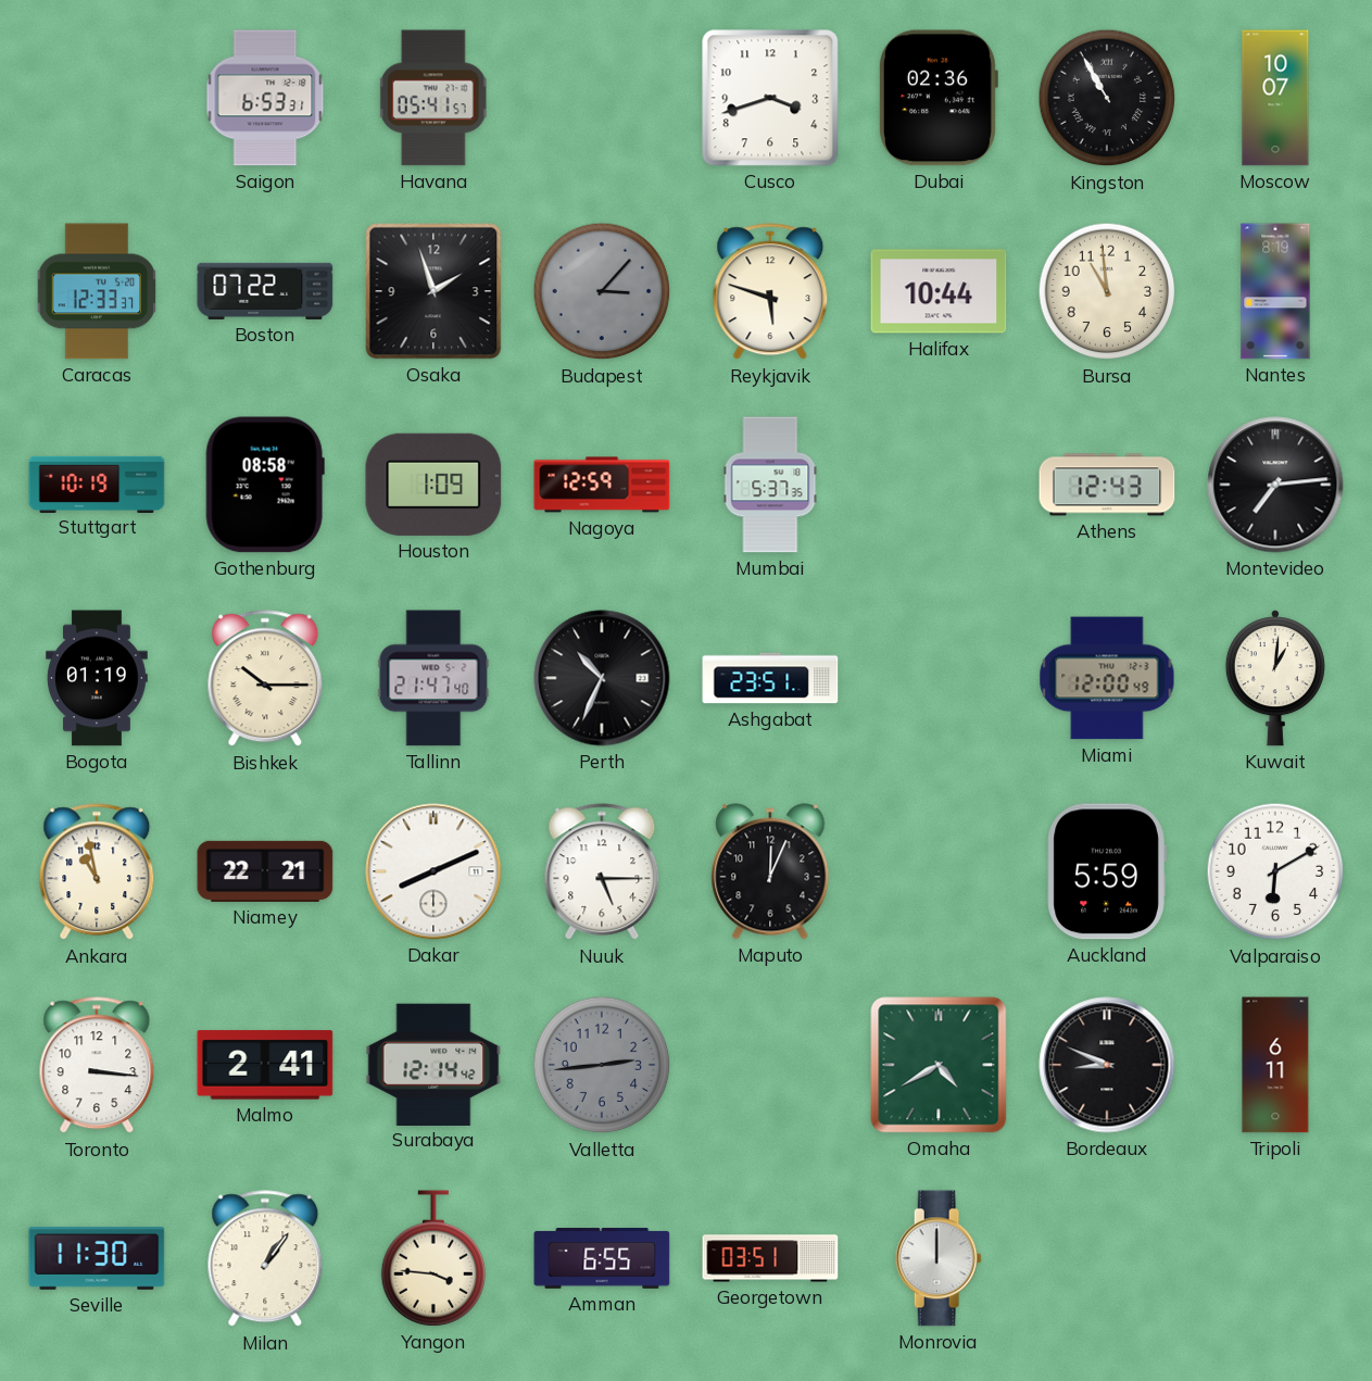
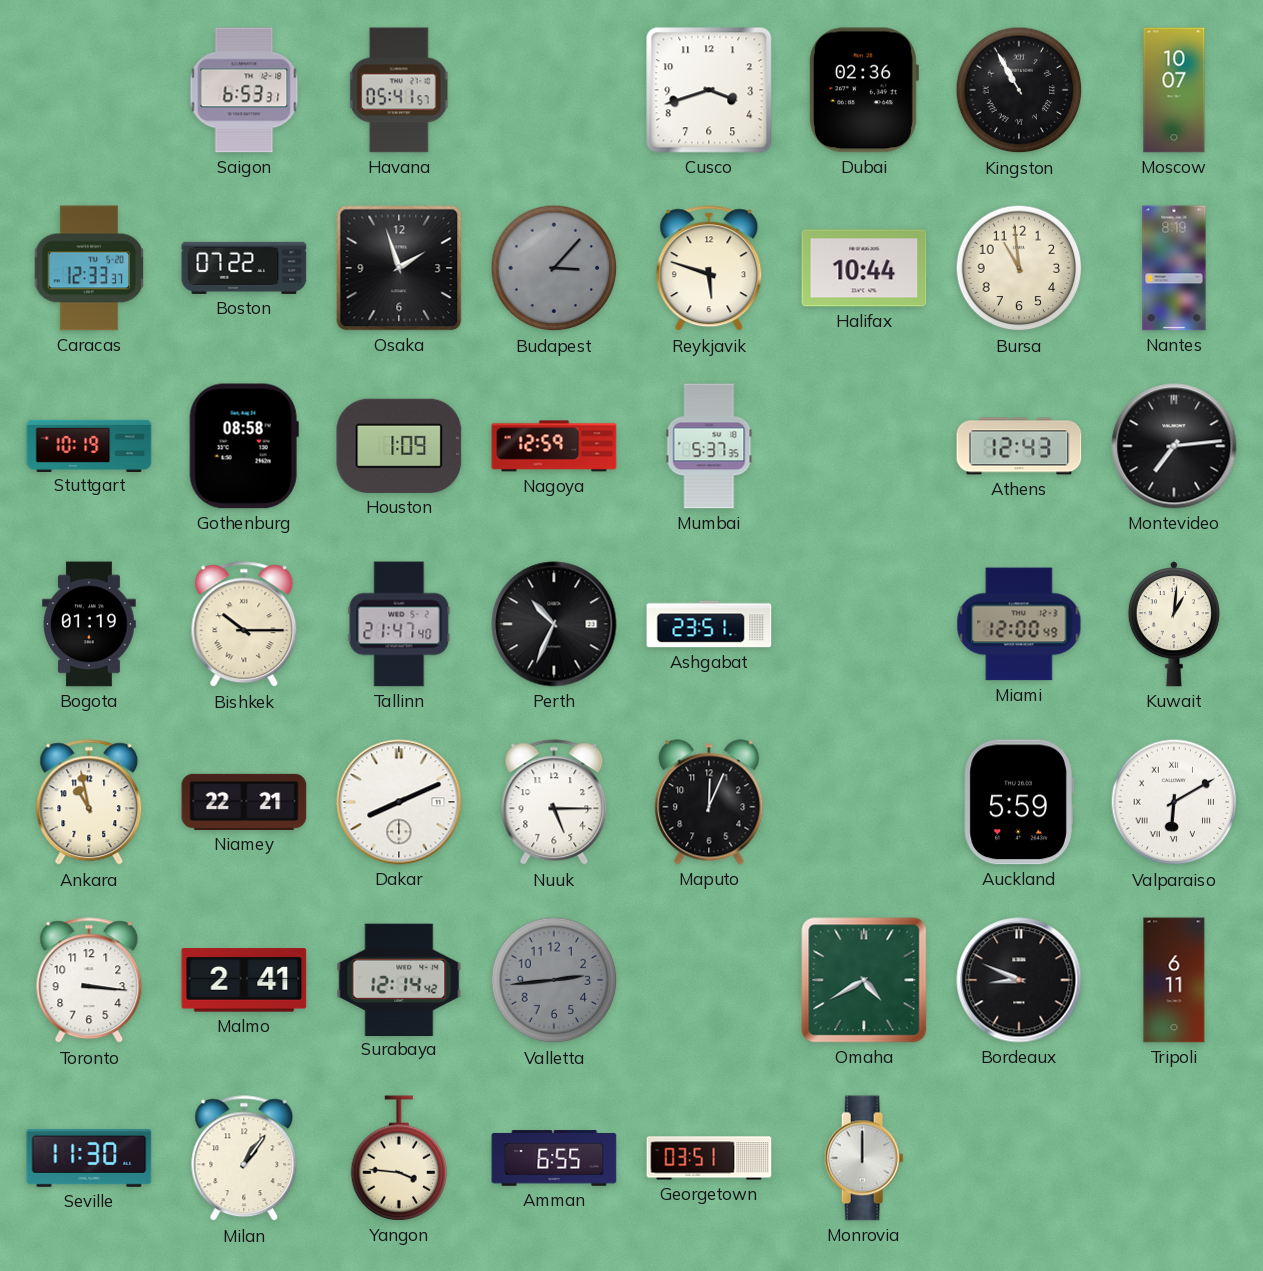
Valparaiso numerals: Arabic -> Roman (1174, 802)
